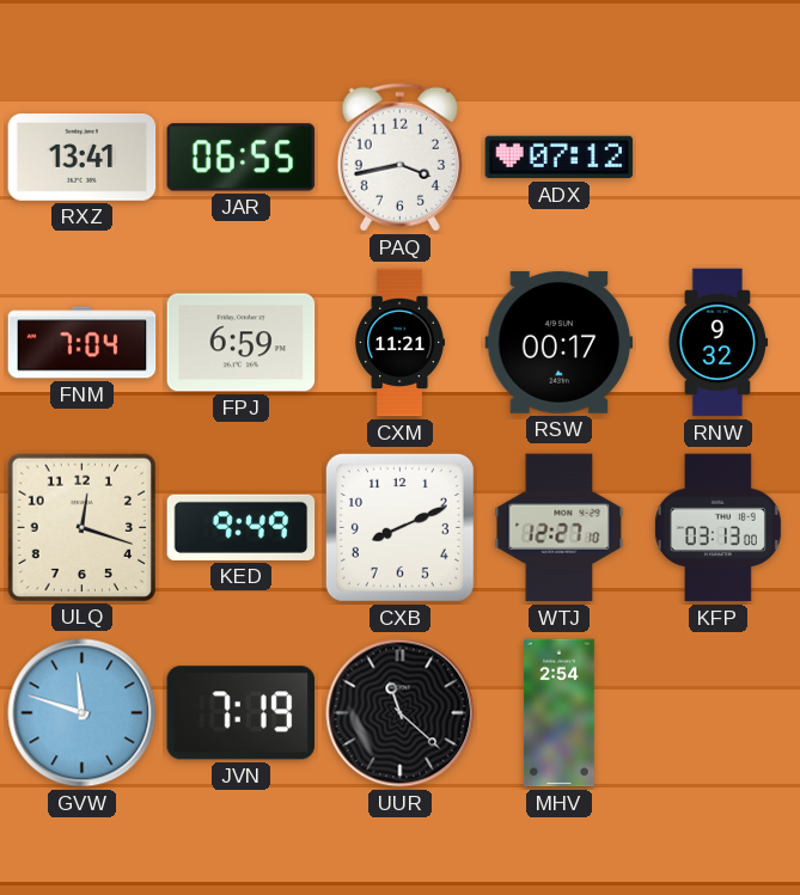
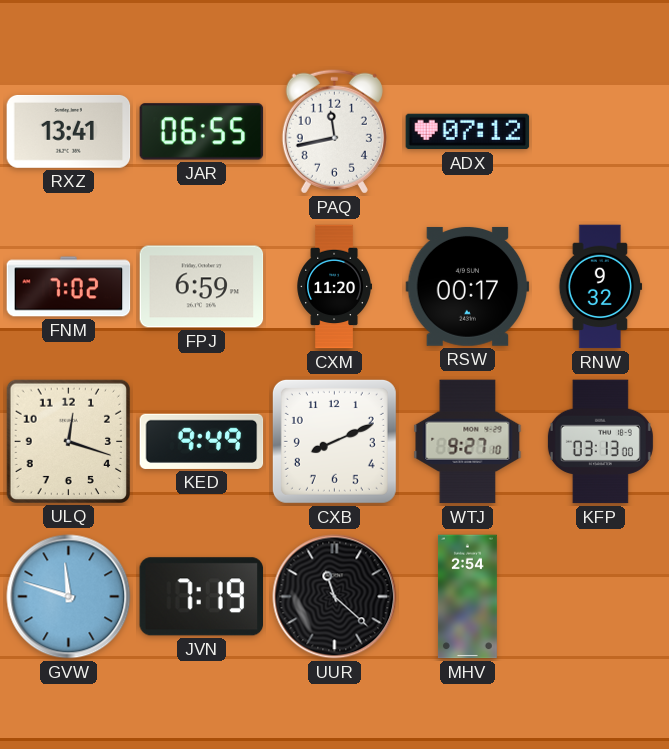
PAQ: 3:43 -> 11:43 (334, 131)
FNM: 7:04 -> 7:02 (69, 287)
CXM: 11:21 -> 11:20 (334, 287)
WTJ: 12:27 -> 9:27 (468, 442)
